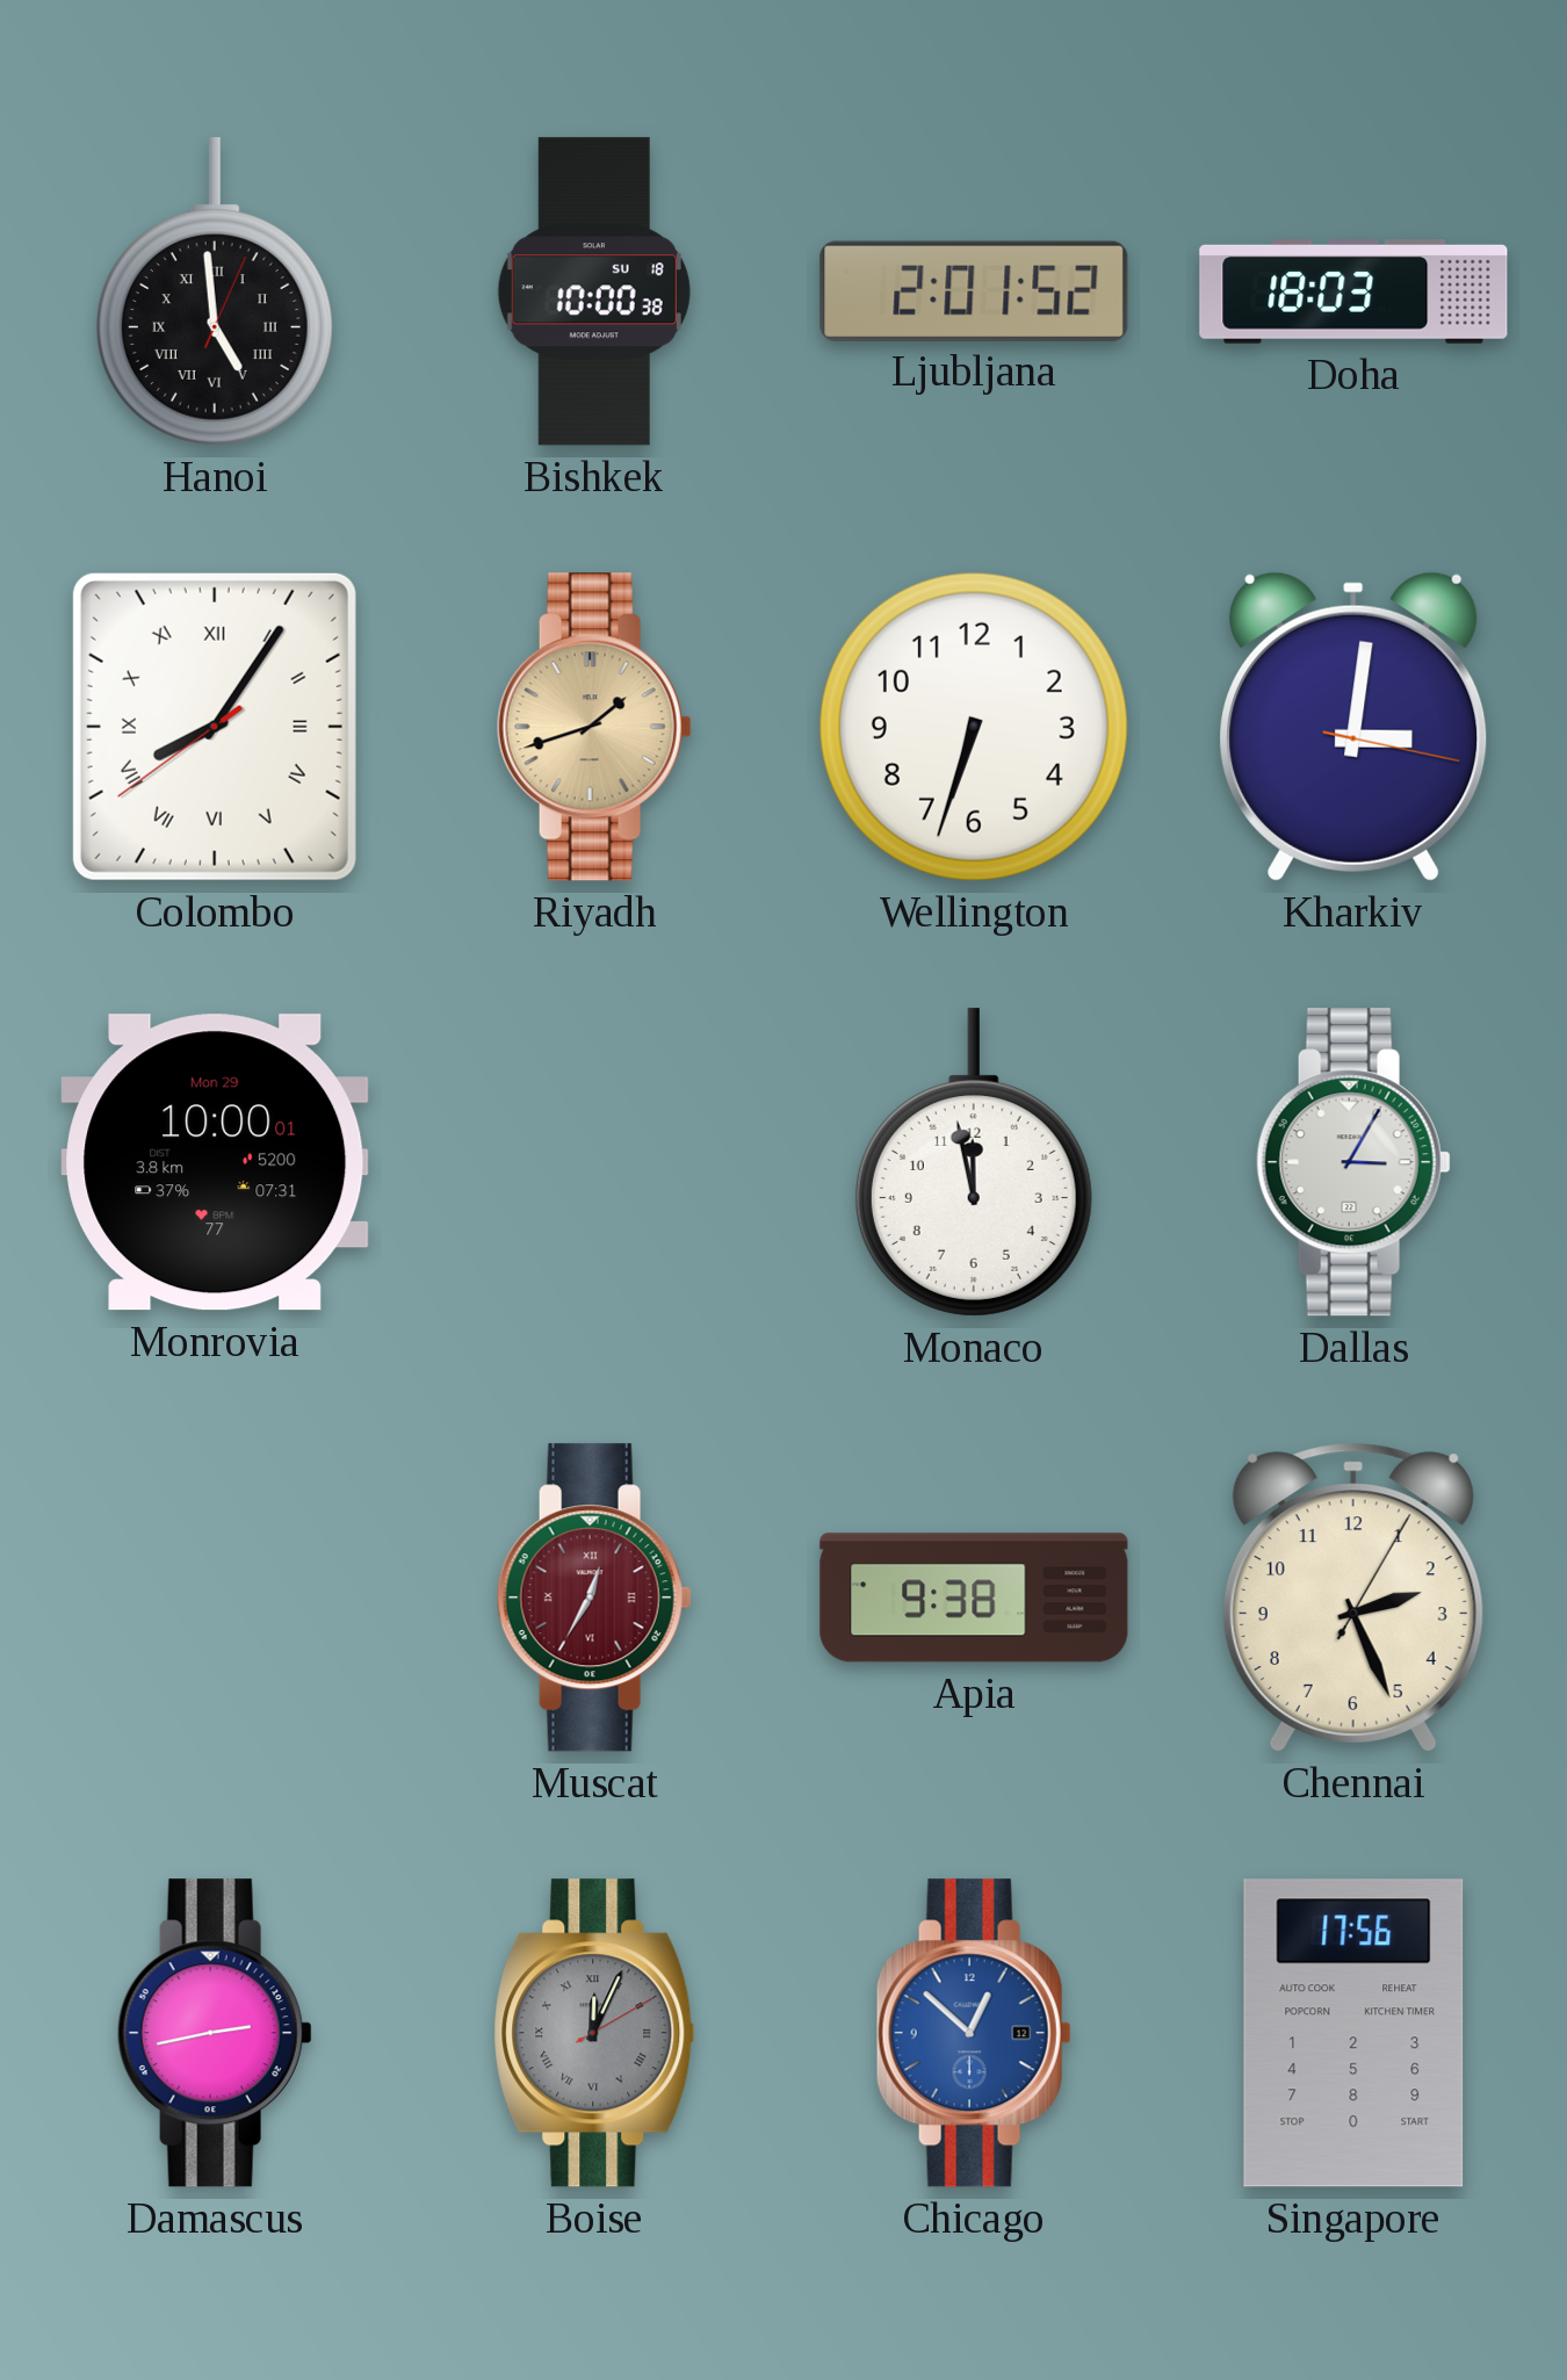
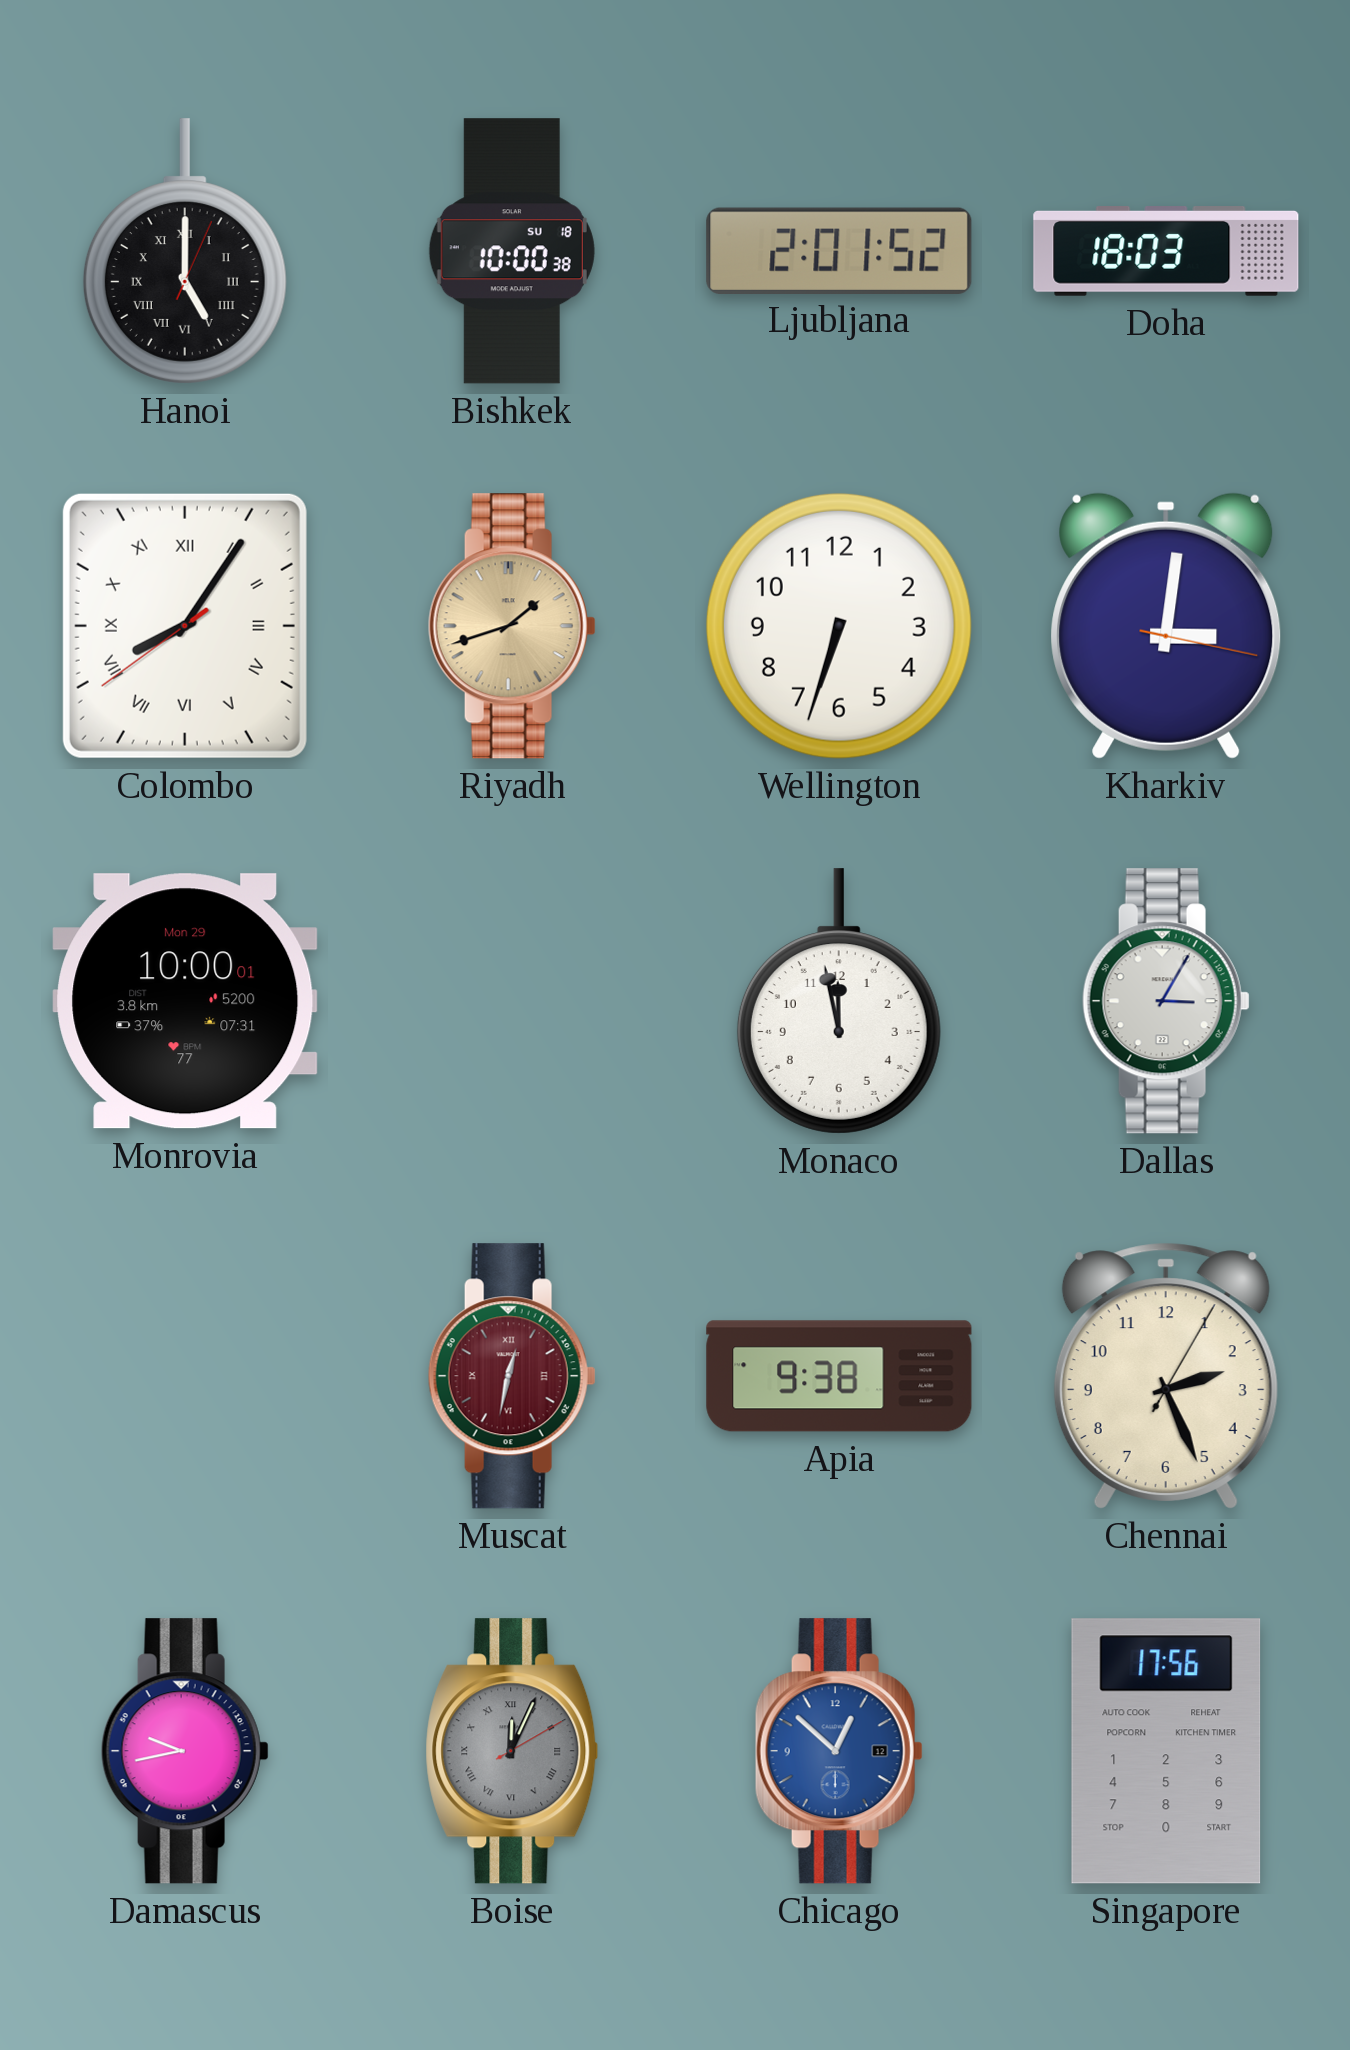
Hanoi: 4:59 -> 5:00 (185, 251)
Muscat: 12:35 -> 12:32 (512, 1376)
Damascus: 2:43 -> 9:43 (185, 1751)
